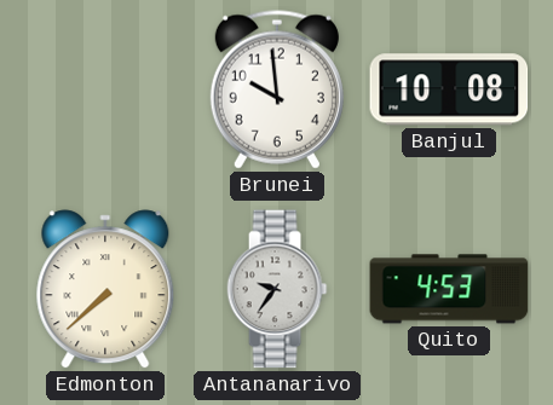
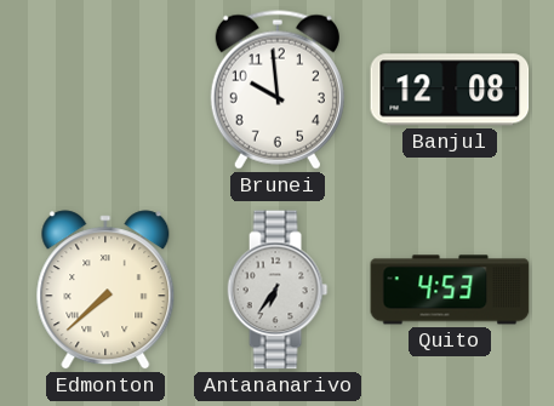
Banjul: 10:08 -> 12:08 (450, 90)
Antananarivo: 9:36 -> 6:36 (278, 290)
